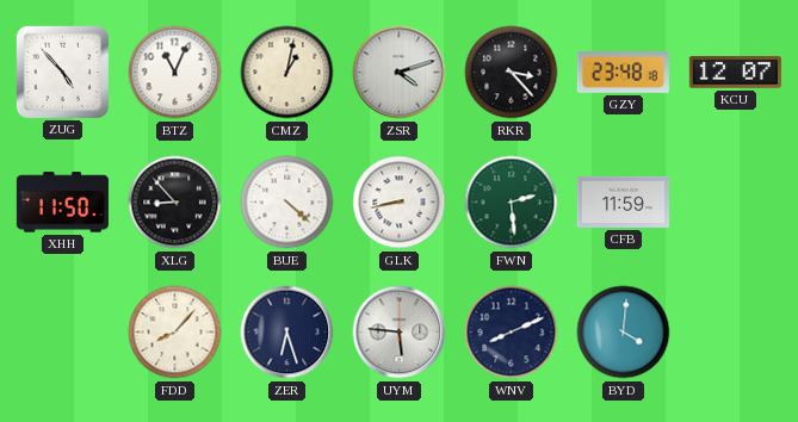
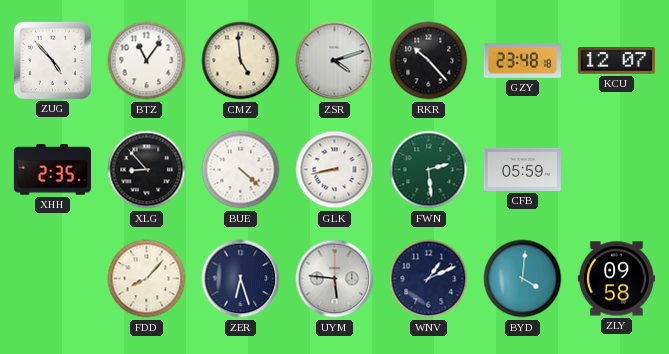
BTZ: 11:04 -> 11:06 (147, 61)
CMZ: 1:02 -> 4:59 (241, 61)
RKR: 3:23 -> 10:23 (429, 61)
XHH: 11:50 -> 2:35 (52, 170)
CFB: 11:59 -> 05:59 (522, 169)
WNV: 8:11 -> 1:11 (429, 279)
ZLY: none -> 09:58 (616, 279)
